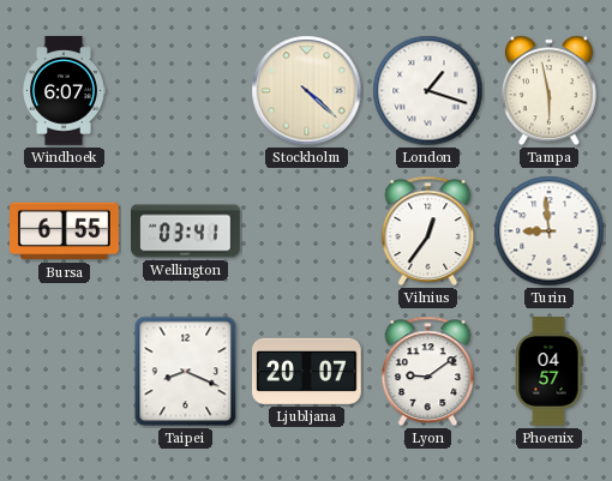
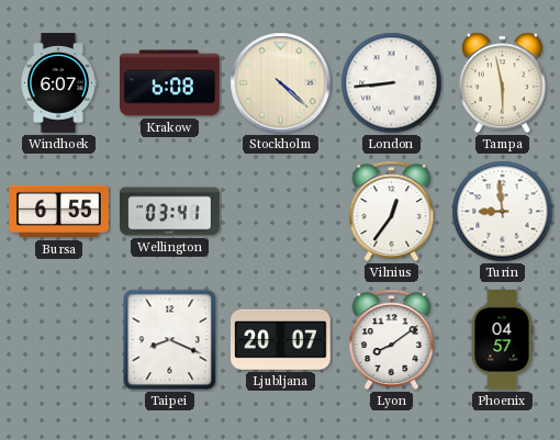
Krakow: none -> 6:08 (170, 83)
London: 1:18 -> 8:44 (392, 83)
Lyon: 9:09 -> 8:09 (392, 339)
